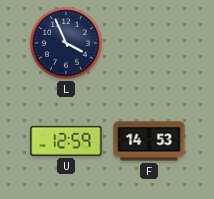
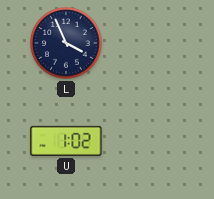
U: 12:59 -> 1:02 (66, 141)
F: 14:53 -> none (149, 141)
